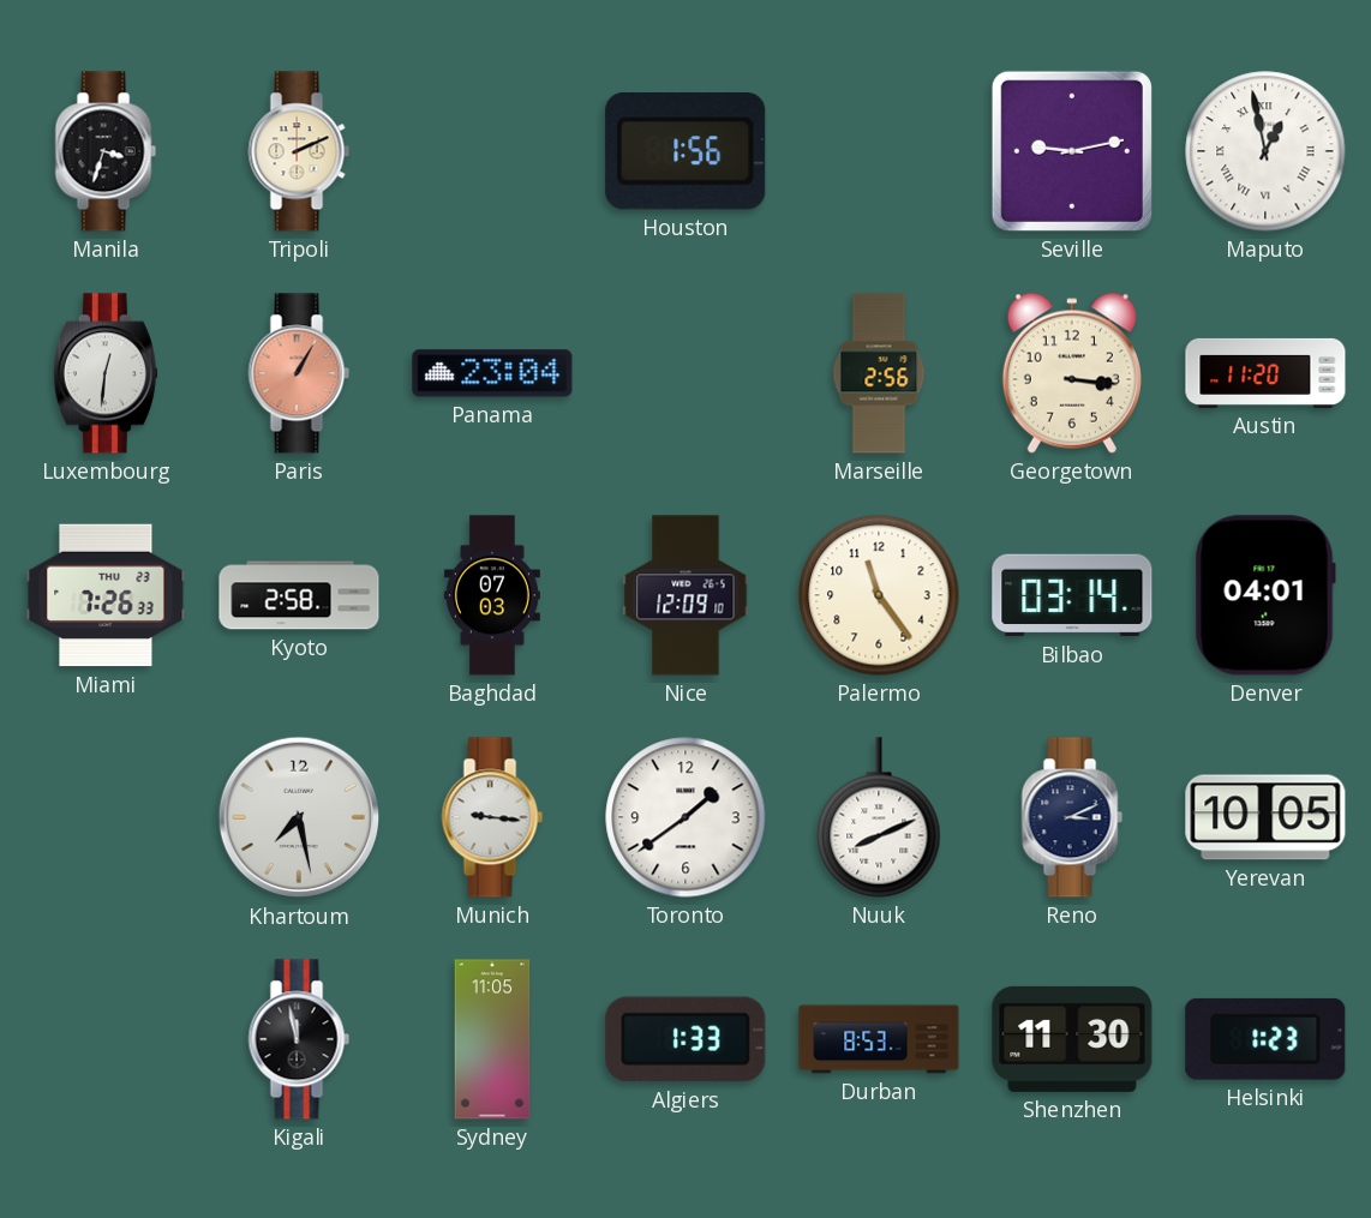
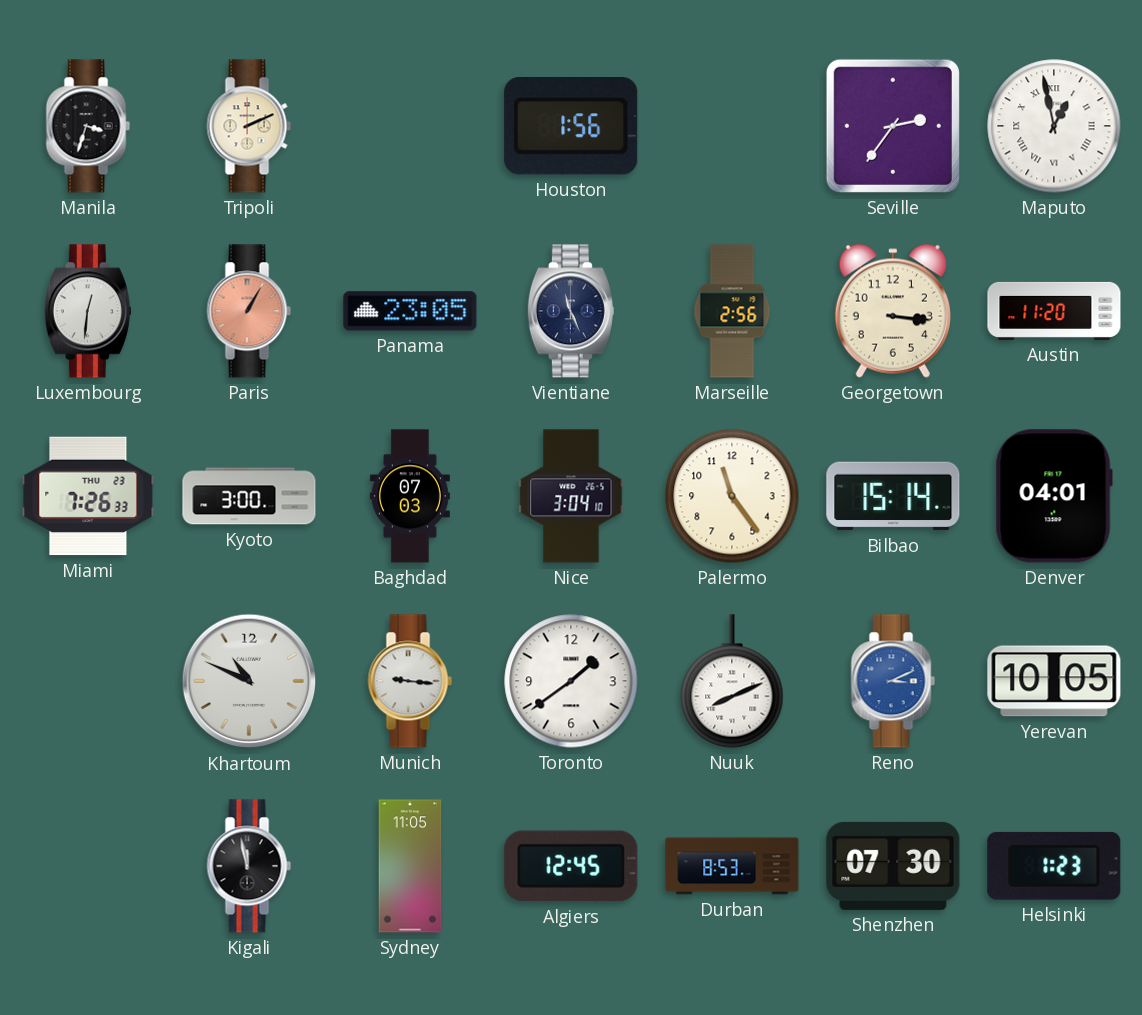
Seville: 9:13 -> 2:36 (893, 126)
Panama: 23:04 -> 23:05 (410, 311)
Vientiane: none -> 11:26 (571, 311)
Kyoto: 2:58 -> 3:00 (249, 496)
Nice: 12:09 -> 3:04 (571, 496)
Bilbao: 03:14 -> 15:14 (893, 496)
Khartoum: 7:28 -> 10:49 (249, 681)
Reno dial: navy -> blue (893, 681)
Algiers: 1:33 -> 12:45 (571, 866)
Shenzhen: 11:30 -> 07:30 (893, 866)
